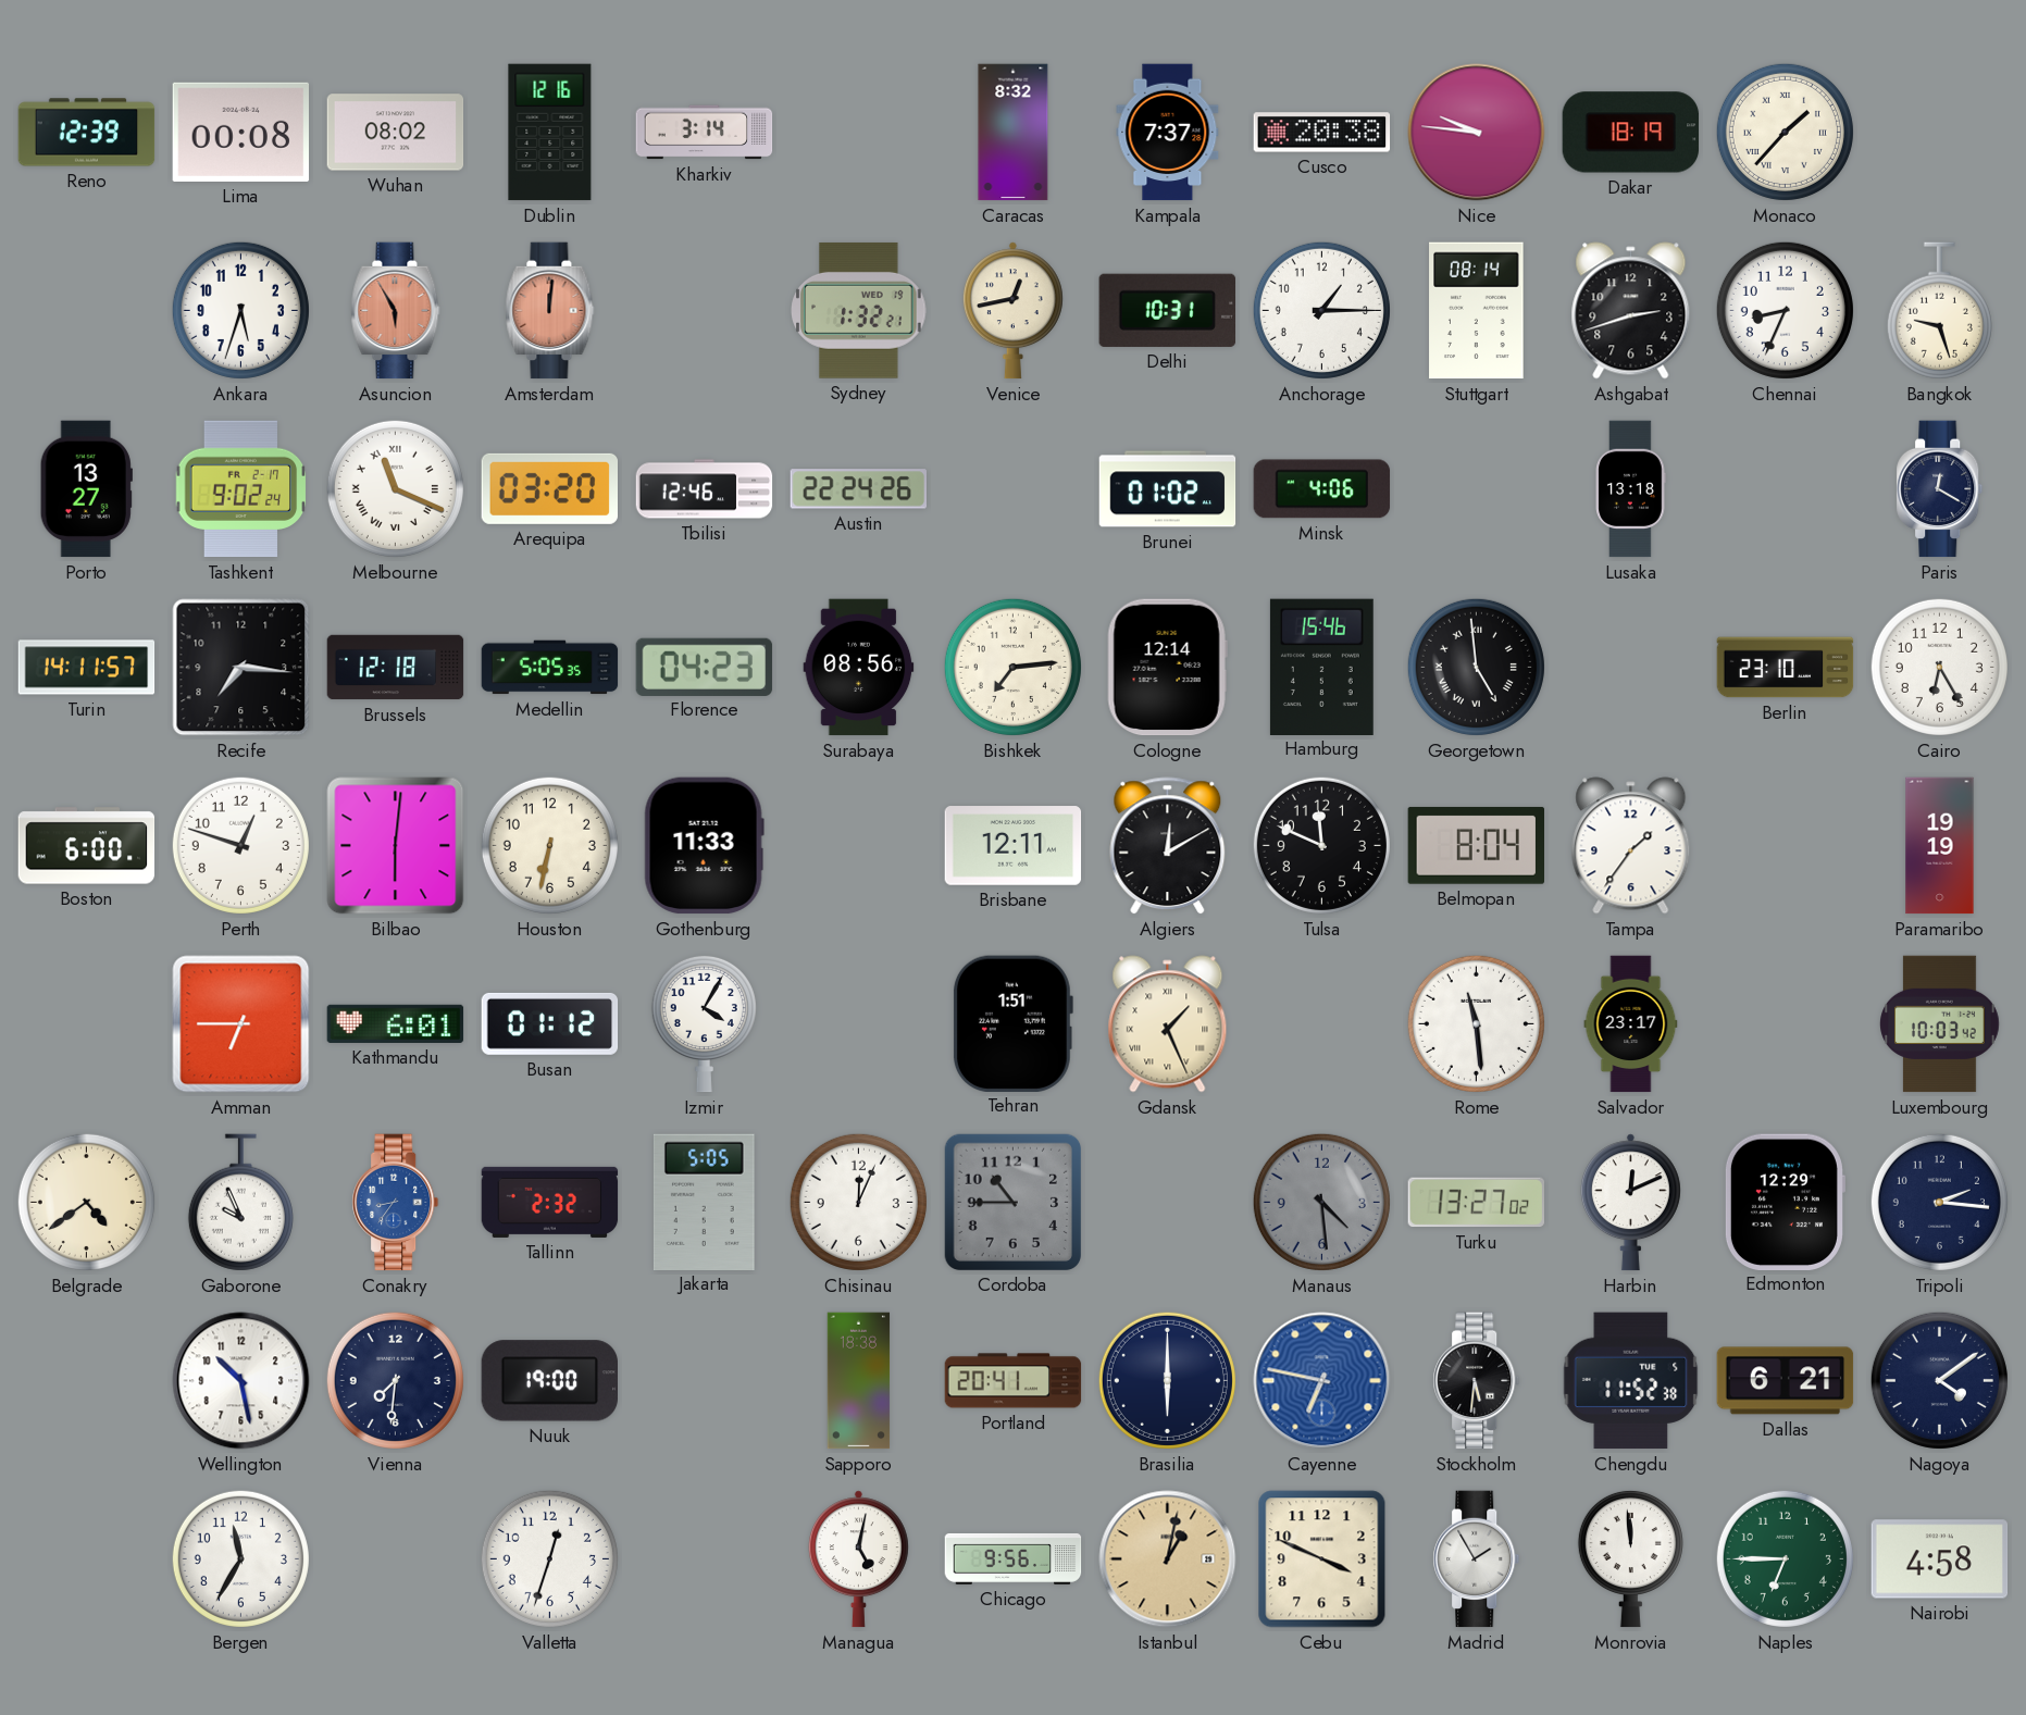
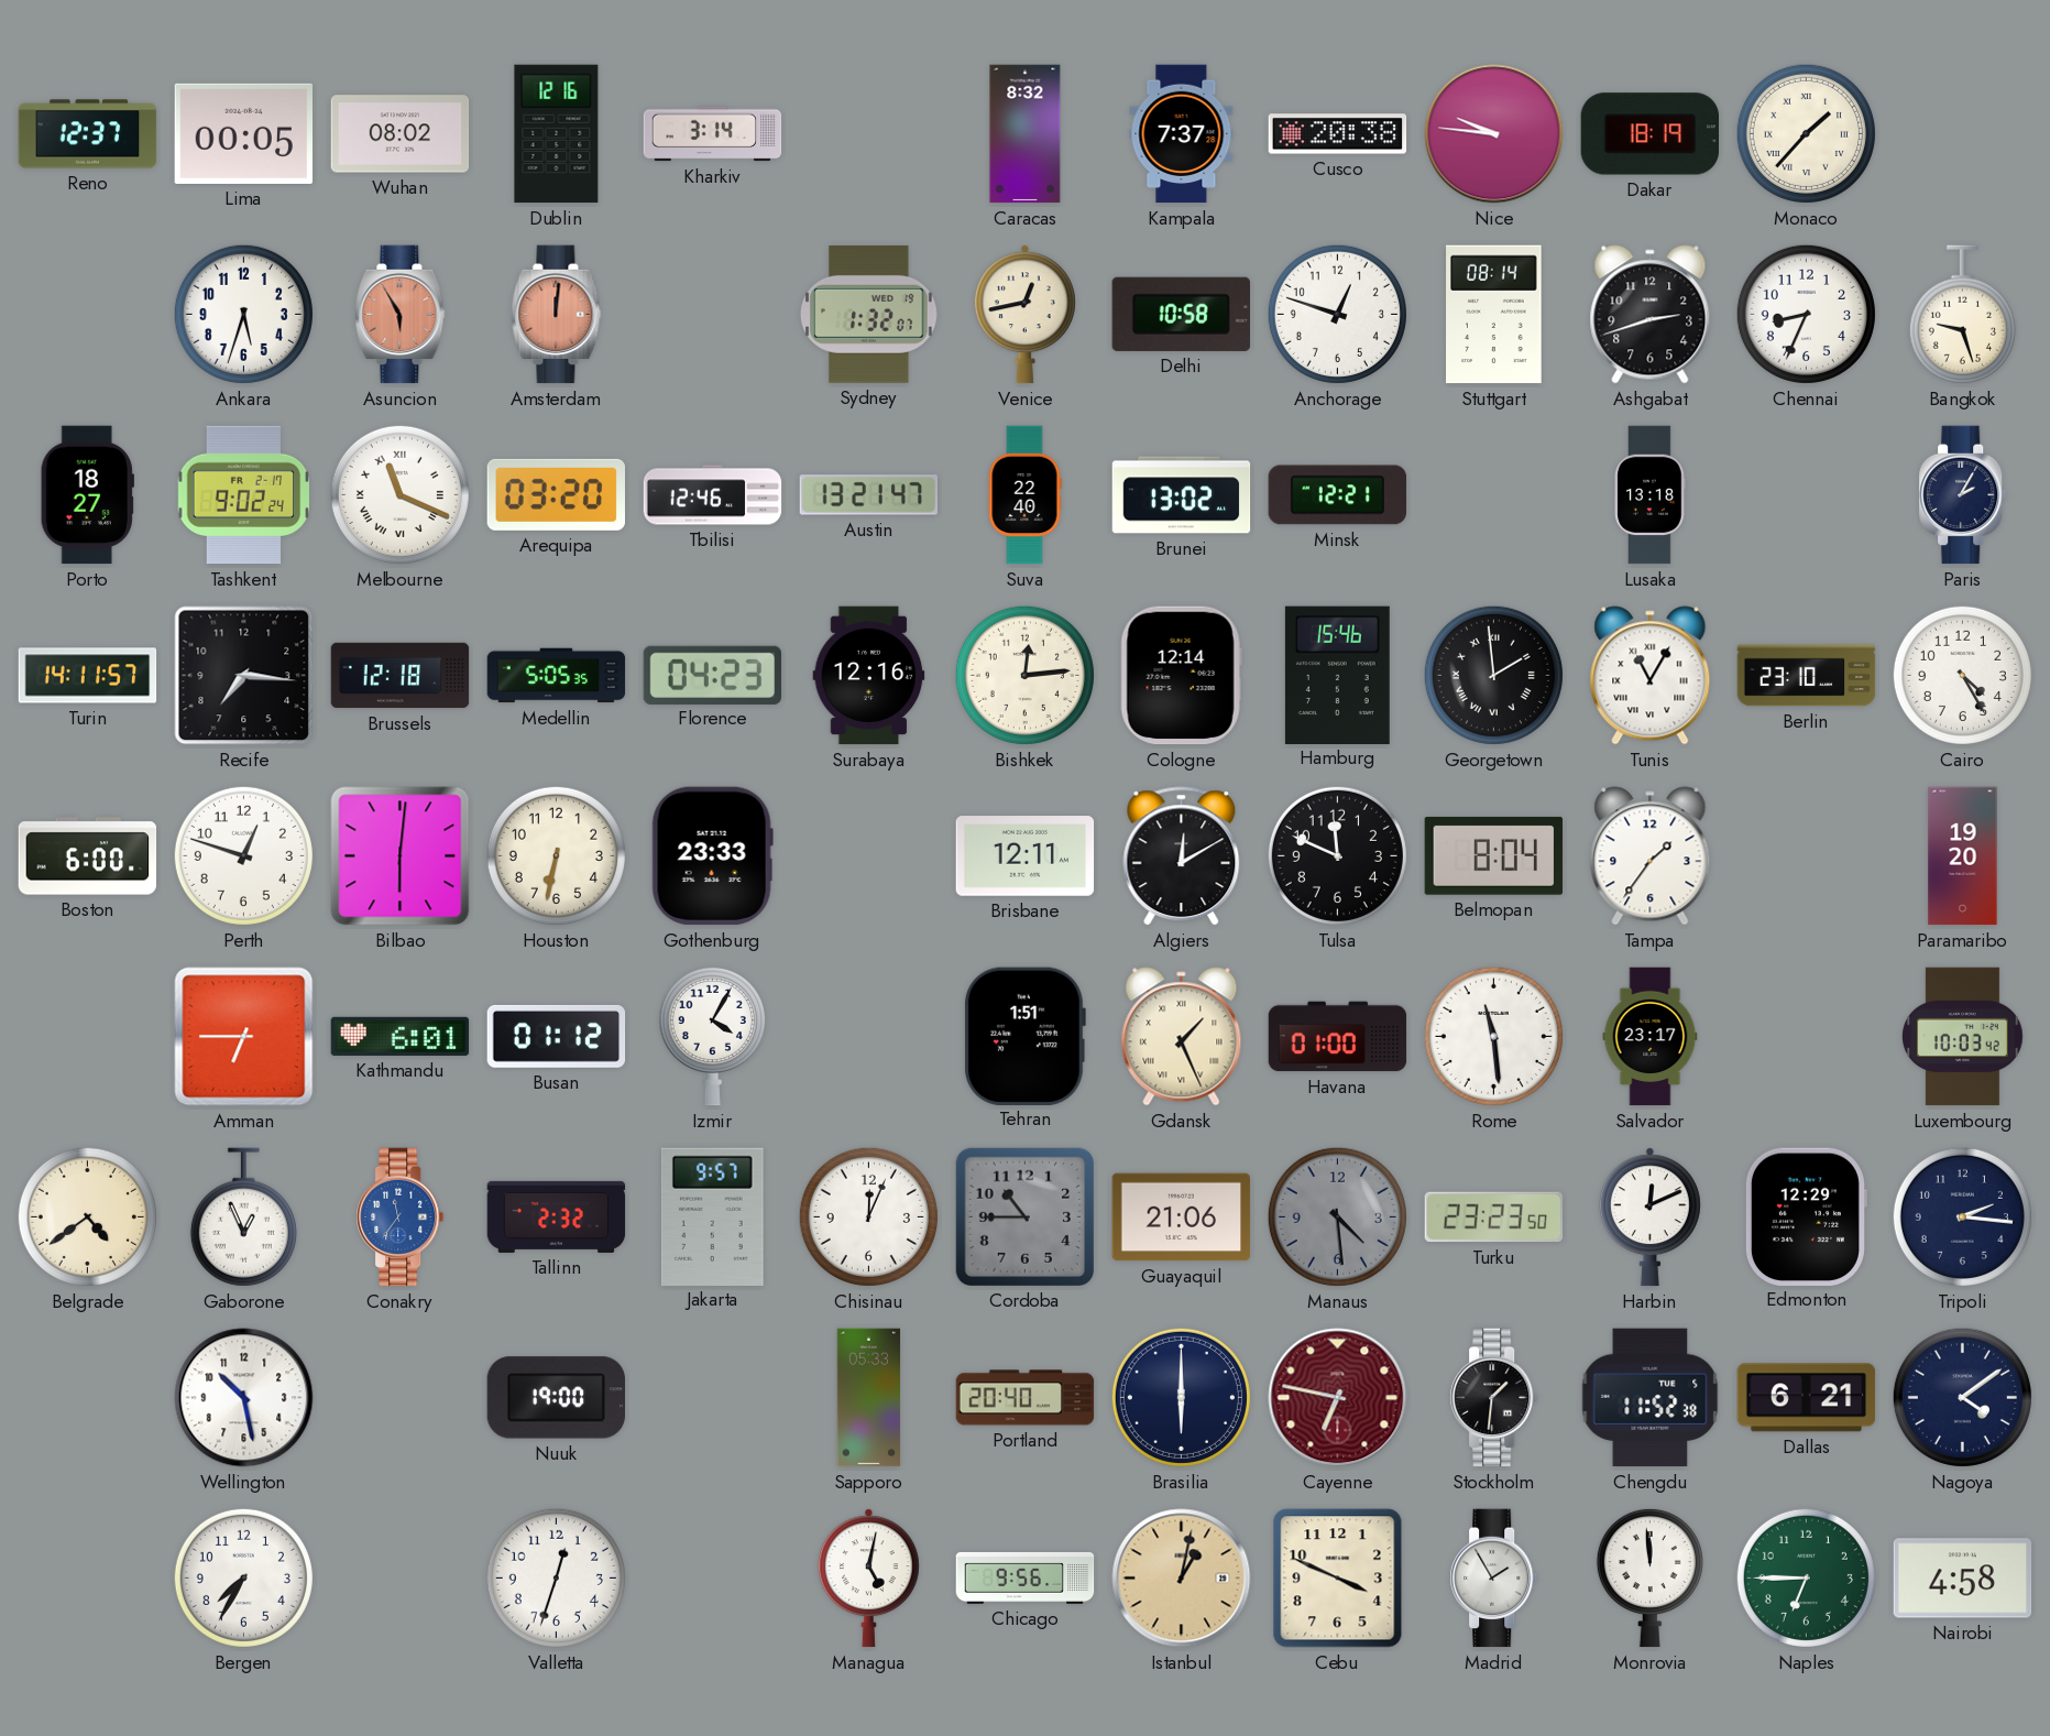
Reno: 12:39 -> 12:37 (88, 134)
Lima: 00:08 -> 00:05 (244, 133)
Sydney: 1:32:21 -> 1:32:07 (869, 314)
Delhi: 10:31 -> 10:58 (1181, 314)
Anchorage: 1:15 -> 12:48 (1337, 314)
Porto: 13:27 -> 18:27 (87, 495)
Austin: 22:24 -> 13:21 (869, 495)
Suva: none -> 22:40 (1024, 495)
Brunei: 01:02 -> 13:02 (1182, 495)
Minsk: 4:06 -> 12:21 (1338, 495)
Paris: 12:20 -> 2:05 (1963, 495)
Surabaya: 08:56 -> 12:16 (869, 676)
Bishkek: 7:14 -> 12:14 (1024, 675)
Georgetown: 4:59 -> 1:59 (1493, 675)
Tunis: none -> 11:05 (1651, 676)
Cairo: 6:25 -> 4:25 (1962, 675)
Gothenburg: 11:33 -> 23:33 (712, 856)
Paramaribo: 19:19 -> 19:20 (1963, 856)
Havana: none -> 01:00 (1338, 1037)
Gaborone: 9:56 -> 12:56 (243, 1218)
Conakry: 8:36 -> 11:36 (401, 1218)
Jakarta: 5:05 -> 9:57 (712, 1216)
Guayaquil: none -> 21:06 (1182, 1218)
Turku: 13:27 -> 23:23 (1493, 1218)
Vienna: 7:31 -> none (395, 1380)
Sapporo: 18:38 -> 05:33 (869, 1398)
Portland: 20:41 -> 20:40 (1026, 1398)
Cayenne dial: blue -> burgundy (1338, 1398)
Stockholm: 5:31 -> 1:31 (1494, 1398)
Bergen: 11:35 -> 7:35 (243, 1577)
